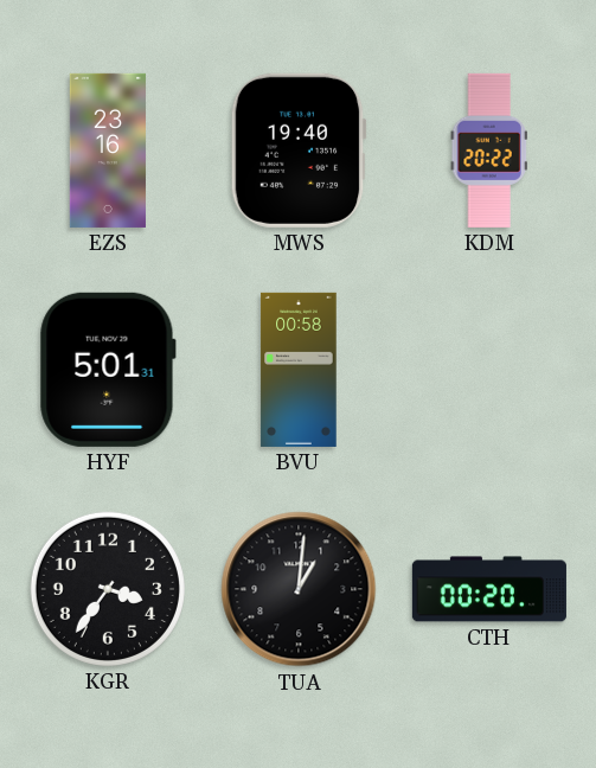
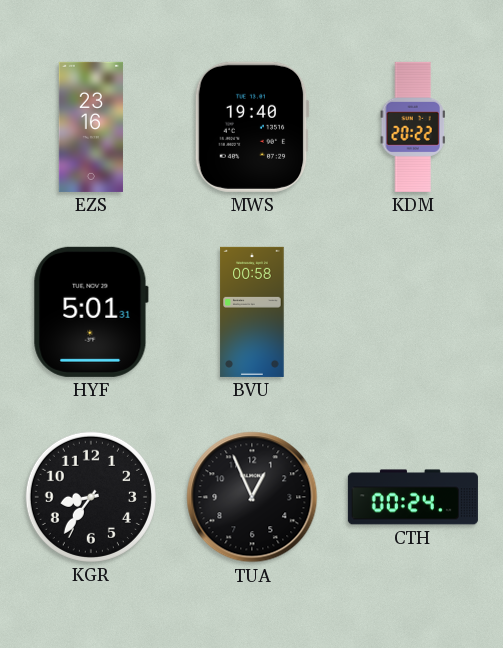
KGR: 3:36 -> 8:36 (91, 497)
TUA: 1:01 -> 12:56 (252, 497)
CTH: 00:20 -> 00:24 (413, 497)
